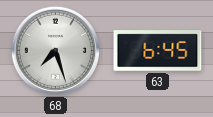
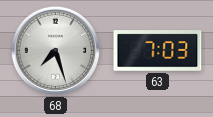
63: 6:45 -> 7:03 (158, 51)
